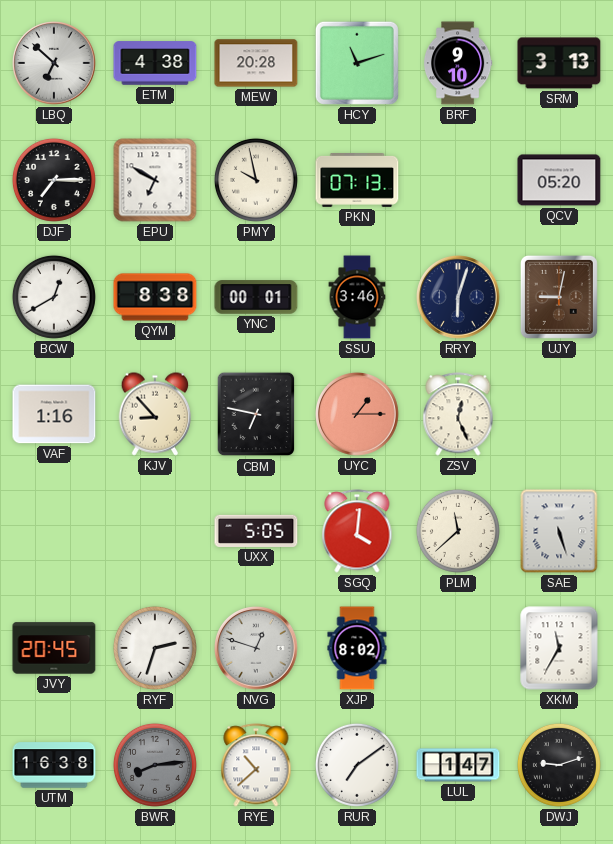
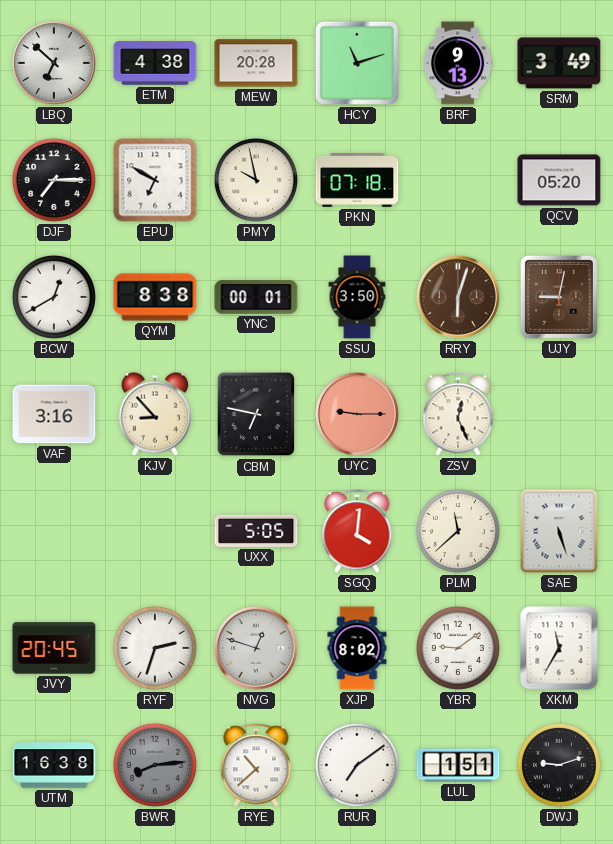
BRF: 9:10 -> 9:13 (458, 63)
SRM: 3:13 -> 3:49 (559, 63)
PKN: 07:13 -> 07:18 (357, 181)
SSU: 3:46 -> 3:50 (357, 297)
RRY dial: navy -> brown (459, 298)
VAF: 1:16 -> 3:16 (54, 414)
UYC: 1:15 -> 9:15 (358, 415)
YBR: none -> 9:09 (458, 648)
LUL: 1:47 -> 1:51 (458, 765)
